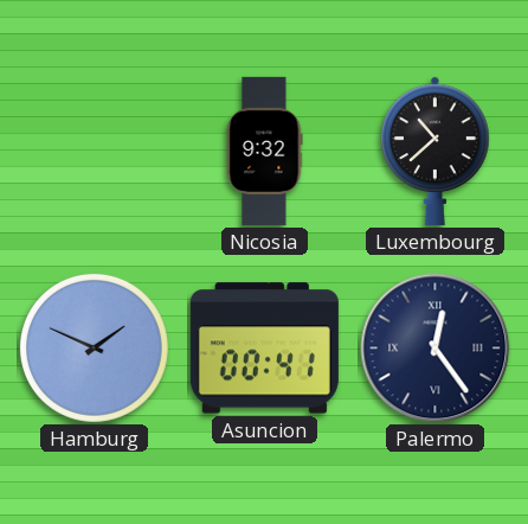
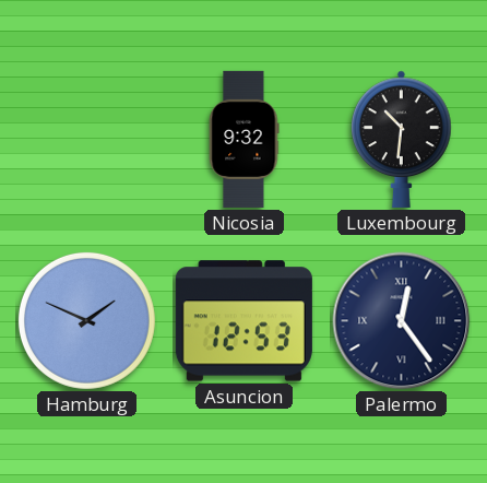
Luxembourg: 10:38 -> 10:31 (402, 139)
Asuncion: 00:41 -> 12:53 (243, 321)
